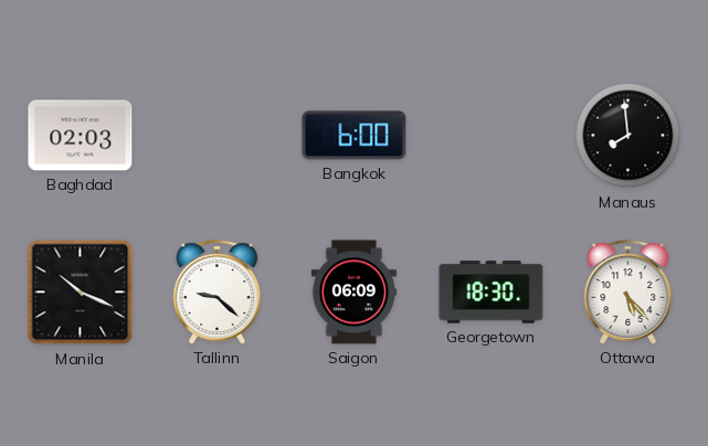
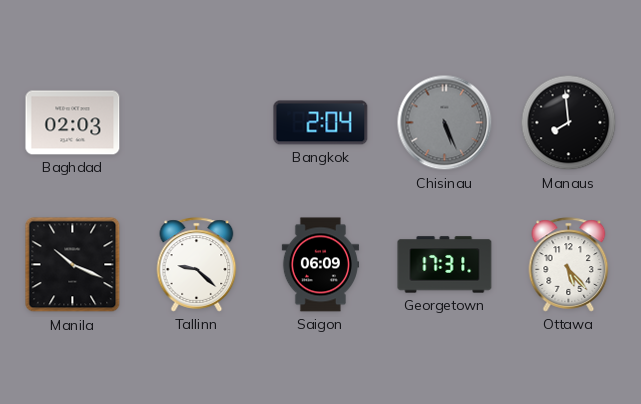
Bangkok: 6:00 -> 2:04 (321, 123)
Chisinau: none -> 5:26 (445, 123)
Georgetown: 18:30 -> 17:31 (445, 265)
